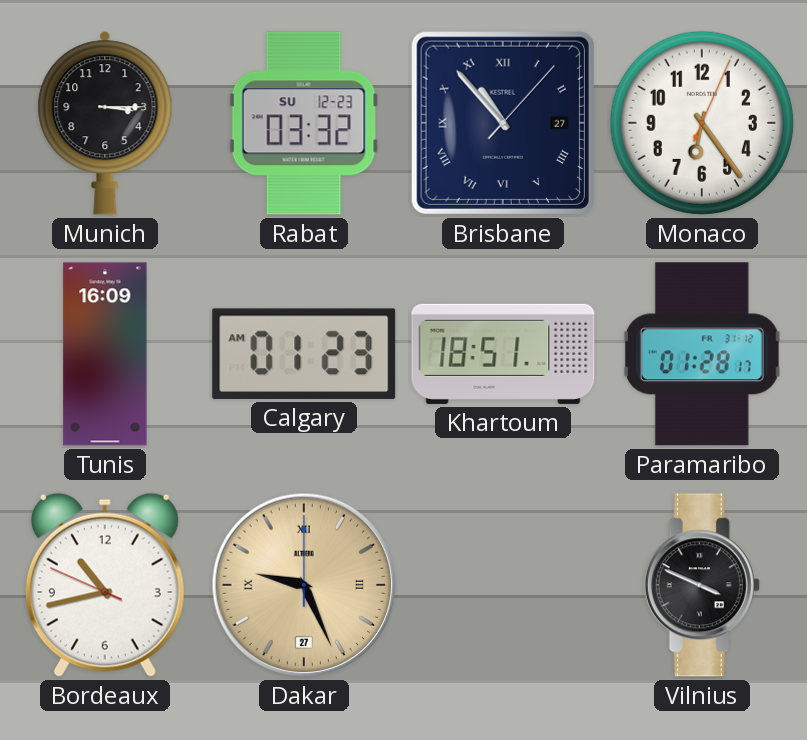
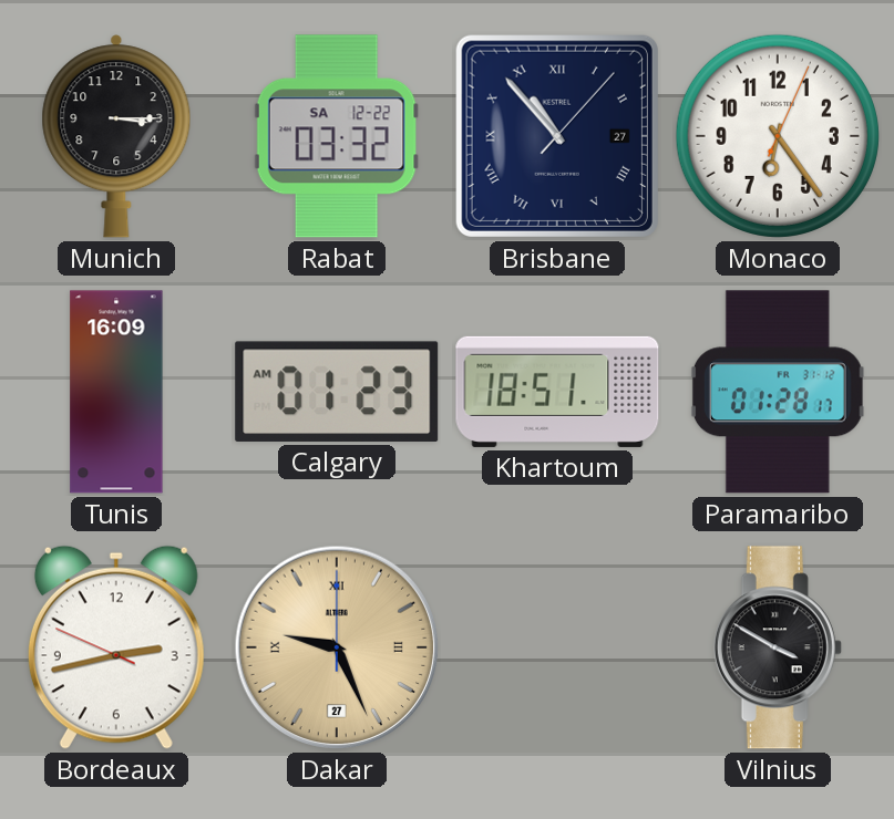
Rabat date: SU 12-23 -> SA 12-22 (337, 136)
Bordeaux: 10:42 -> 2:42 (116, 647)
Vilnius: 3:49 -> 3:50 (778, 647)
